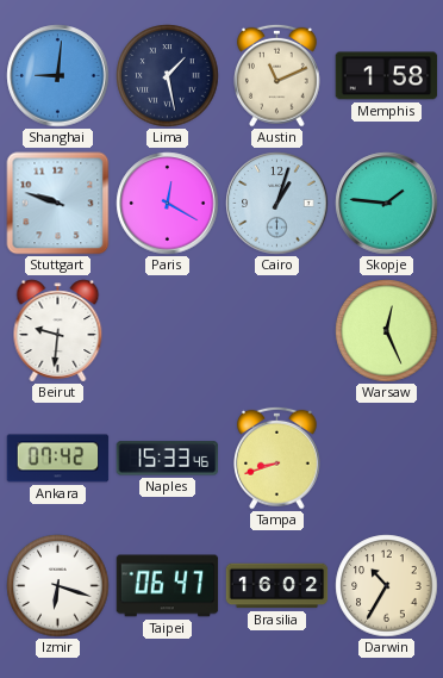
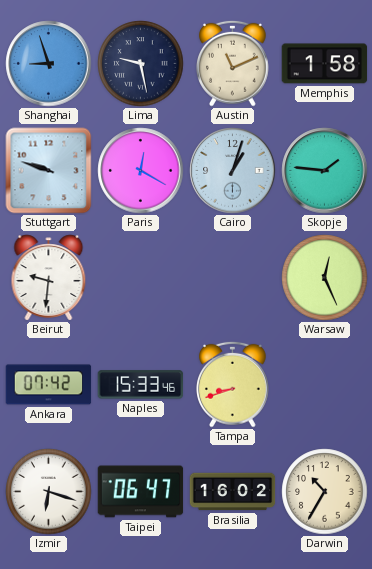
Shanghai: 9:01 -> 8:57 (49, 64)
Lima: 1:28 -> 9:28 (141, 64)
